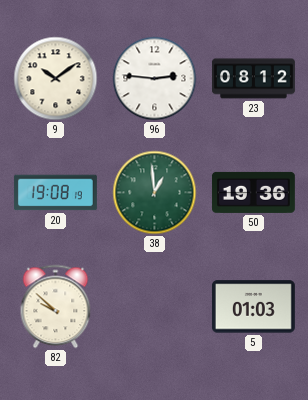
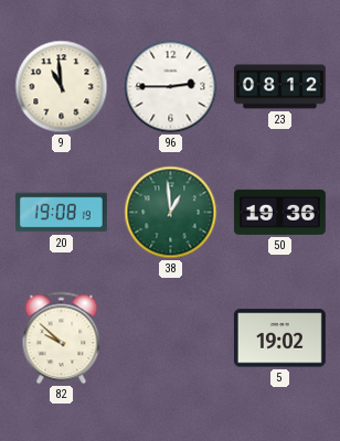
9: 10:09 -> 10:59 (62, 87)
96: 2:46 -> 2:45 (171, 87)
5: 01:03 -> 19:02 (279, 338)
